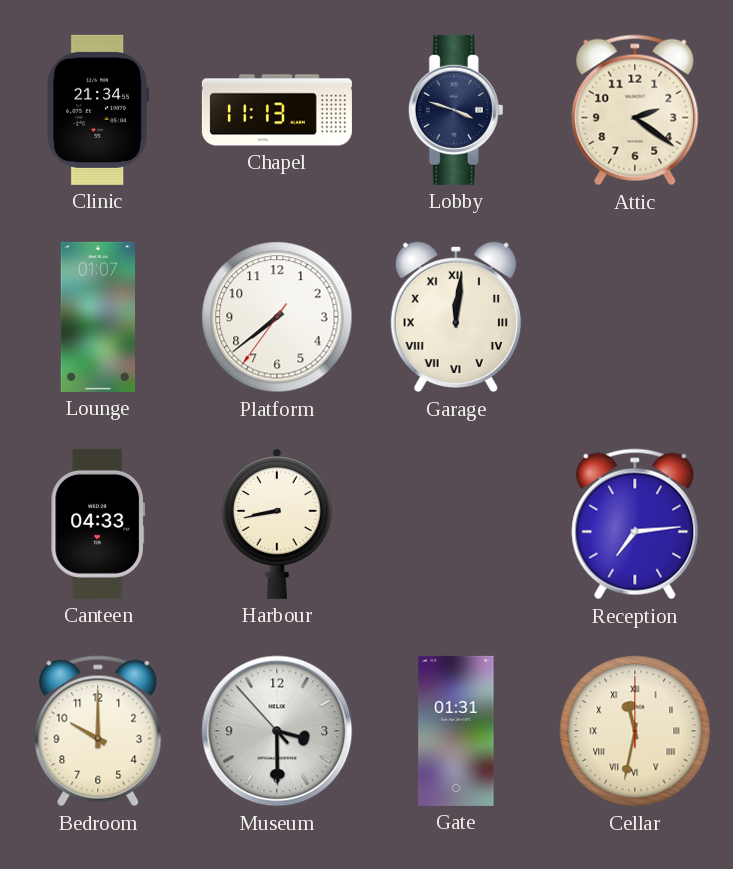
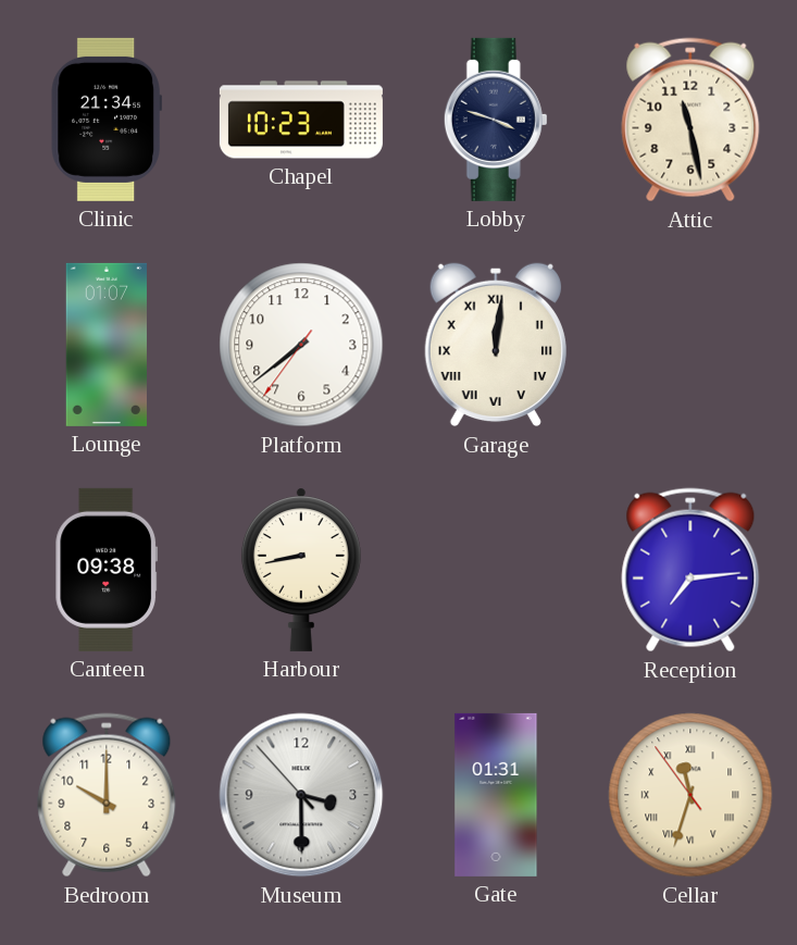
Chapel: 11:13 -> 10:23 (301, 120)
Attic: 2:21 -> 11:28 (690, 120)
Canteen: 04:33 -> 09:38 (107, 570)
Cellar: 11:32:00 -> 11:32:54 (690, 795)
